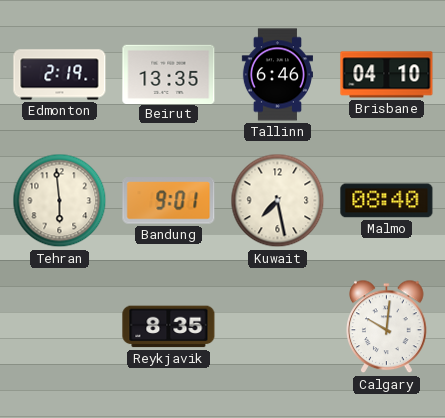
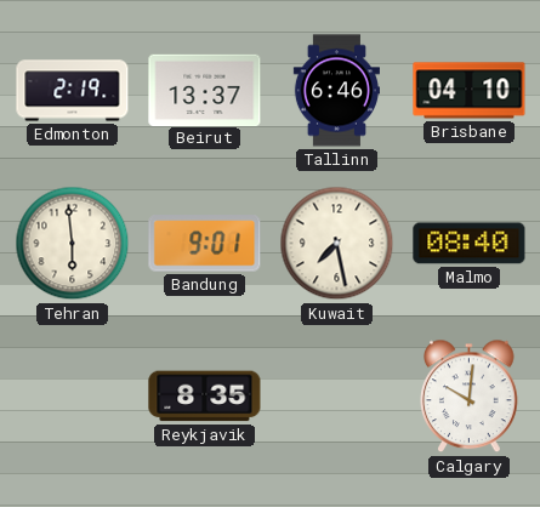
Beirut: 13:35 -> 13:37 (205, 90)
